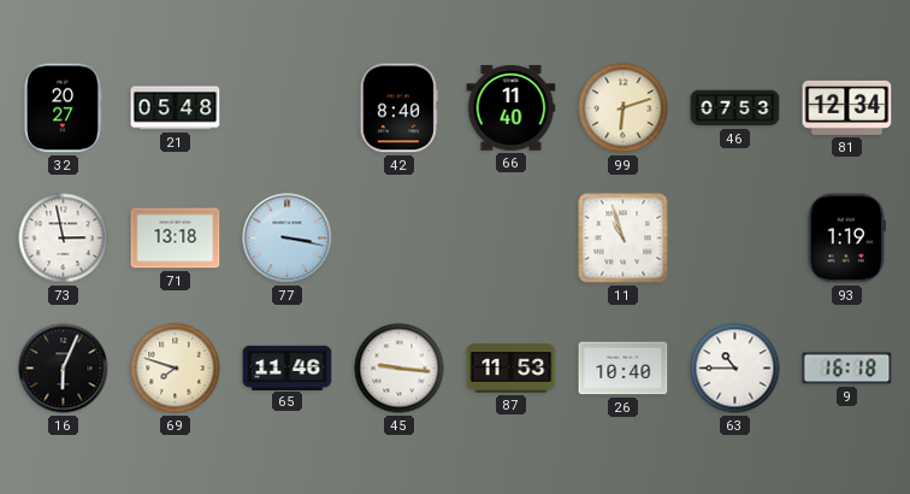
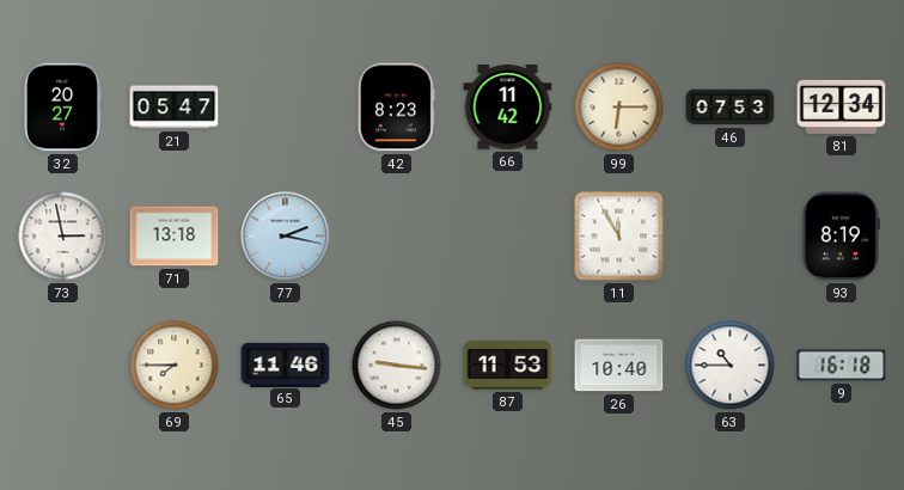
21: 05:48 -> 05:47 (175, 108)
42: 8:40 -> 8:23 (396, 108)
66: 11:40 -> 11:42 (508, 108)
99: 6:12 -> 6:15 (619, 108)
77: 3:17 -> 2:17 (286, 237)
11: 10:57 -> 11:55 (619, 237)
93: 1:19 -> 8:19 (841, 237)
16: 6:04 -> none (64, 369)
69: 7:48 -> 7:45 (175, 366)
